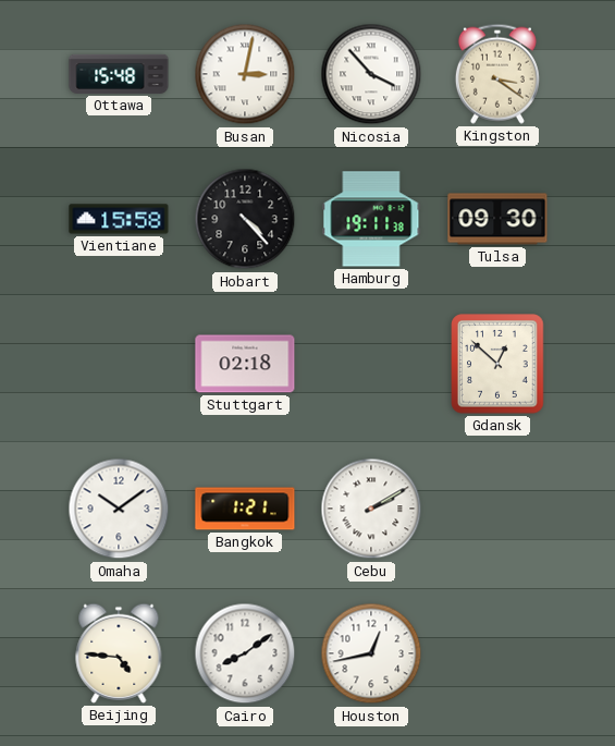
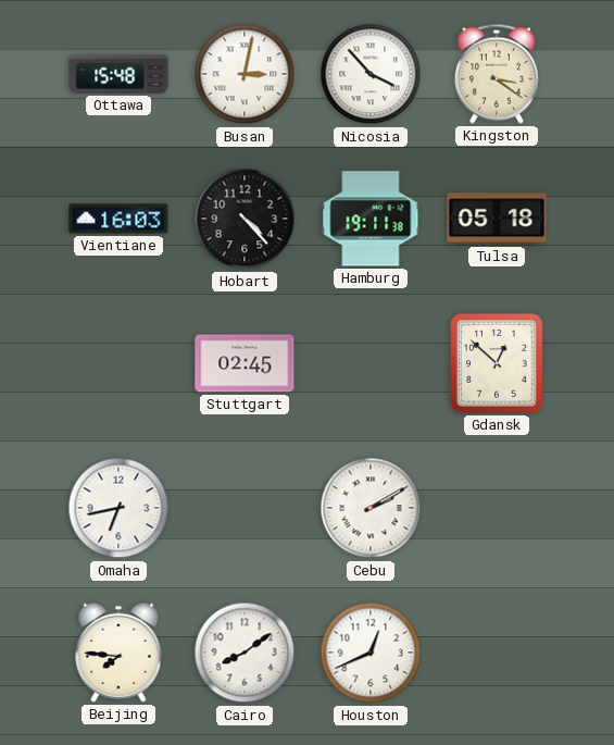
Vientiane: 15:58 -> 16:03 (118, 219)
Tulsa: 09:30 -> 05:18 (497, 219)
Stuttgart: 02:18 -> 02:45 (245, 363)
Omaha: 10:09 -> 6:43 (118, 508)
Bangkok: 1:21 -> none (245, 509)
Beijing: 4:46 -> 7:46 (118, 653)
Houston: 12:43 -> 12:41 (371, 653)
